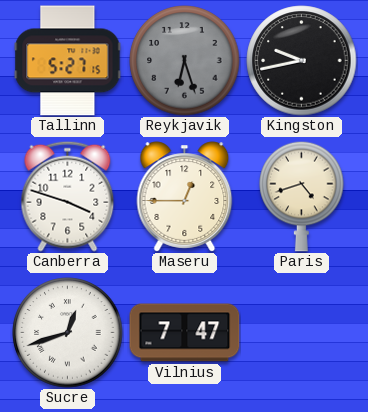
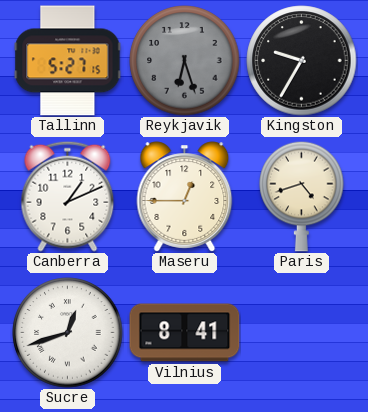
Kingston: 9:43 -> 9:35 (302, 61)
Canberra: 3:48 -> 1:11 (68, 196)
Vilnius: 7:47 -> 8:41 (185, 333)
